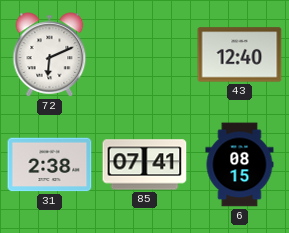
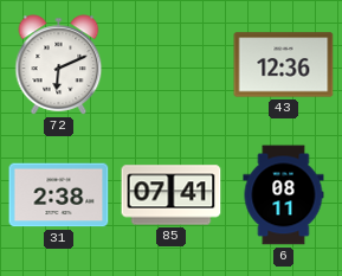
43: 12:40 -> 12:36 (284, 65)
6: 08:15 -> 08:11 (284, 195)
